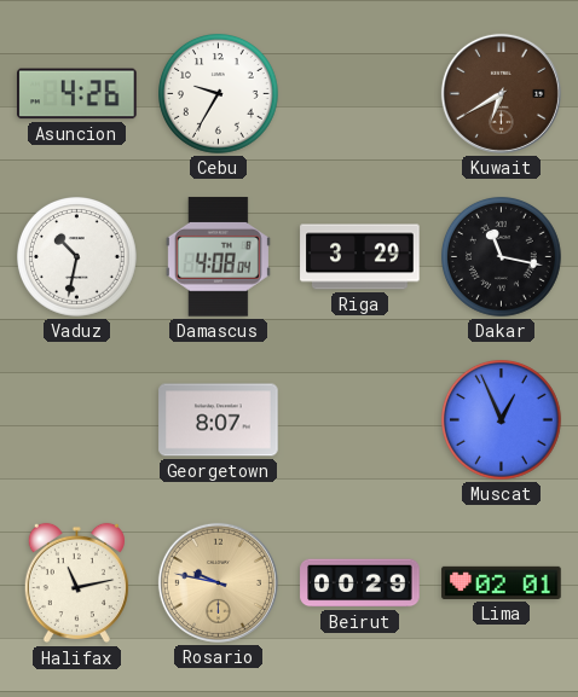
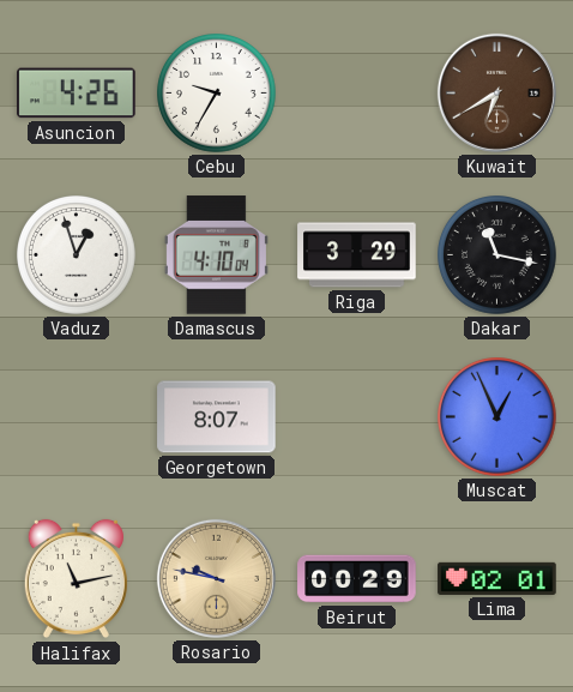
Vaduz: 10:32 -> 12:57 (77, 255)
Damascus: 4:08 -> 4:10 (216, 255)
